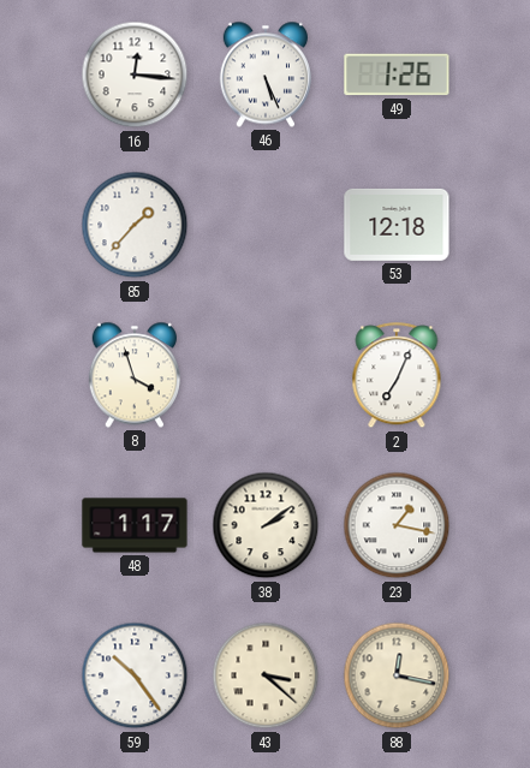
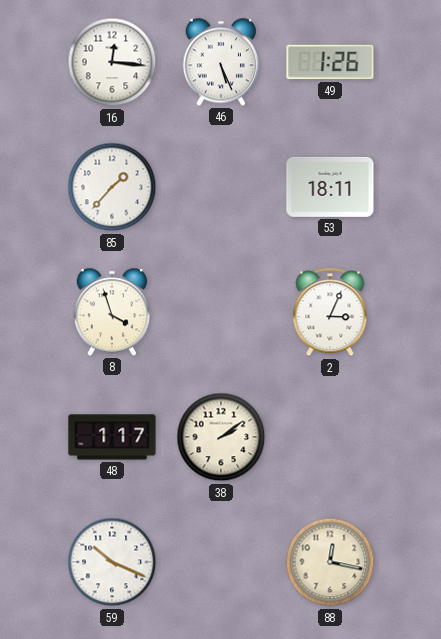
53: 12:18 -> 18:11 (330, 187)
2: 7:04 -> 3:04 (330, 313)
23: 1:17 -> none (397, 525)
59: 10:24 -> 10:19 (112, 562)
43: 3:22 -> none (266, 675)
